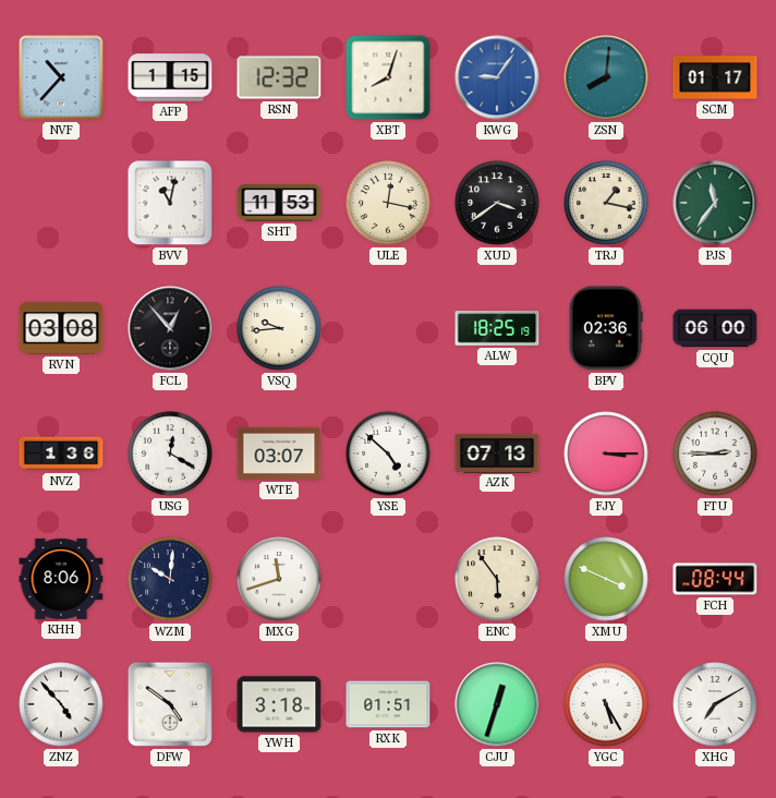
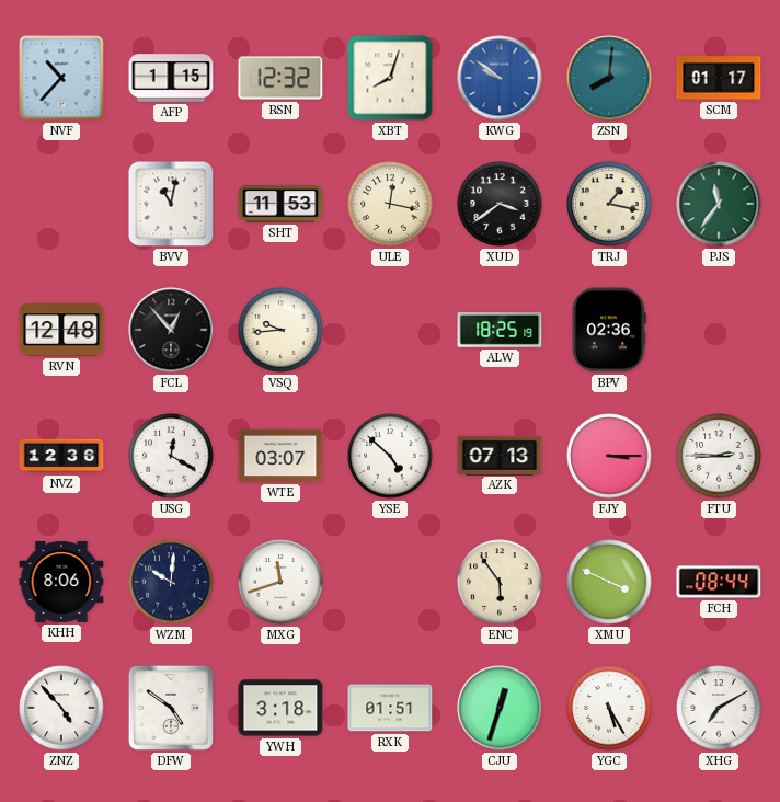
KWG: 9:06 -> 9:51 (500, 78)
RVN: 03:08 -> 12:48 (61, 330)
CQU: 06:00 -> none (715, 328)
NVZ: 1:36 -> 12:36 (61, 456)
